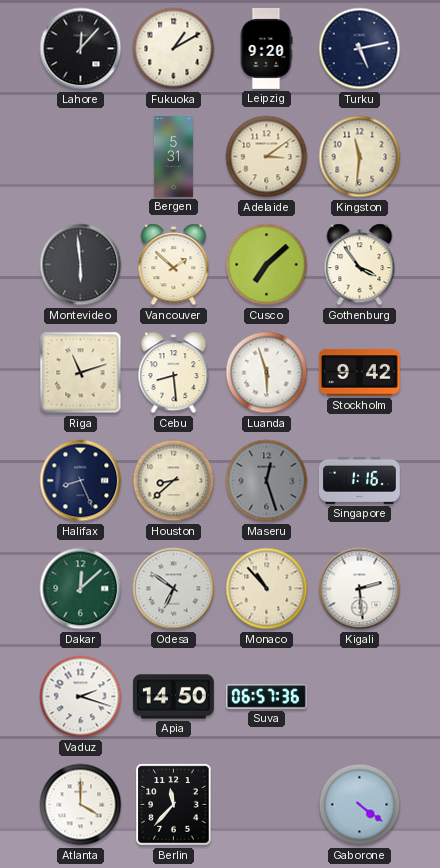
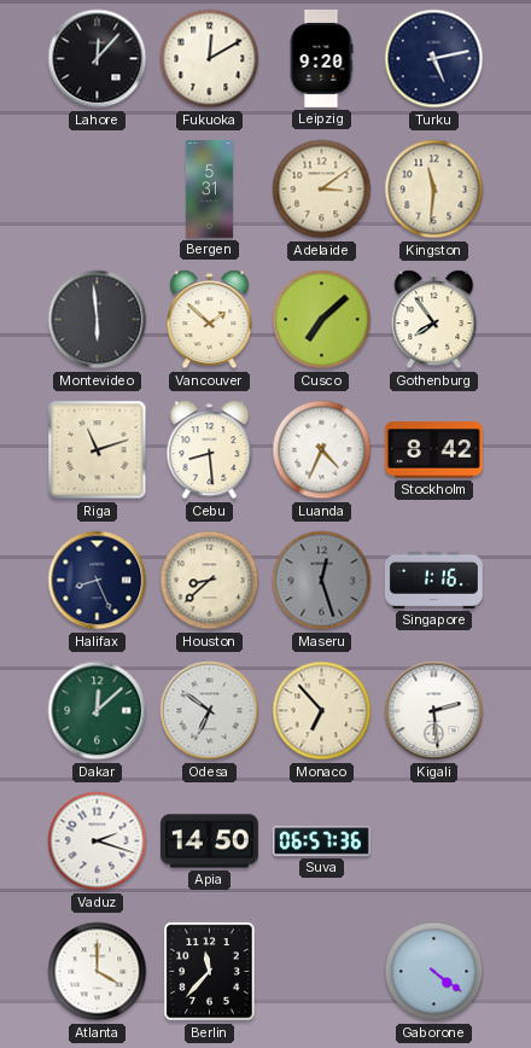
Fukuoka: 1:10 -> 12:10 (210, 59)
Gothenburg: 3:54 -> 7:54 (434, 320)
Luanda: 5:57 -> 4:34 (322, 450)
Stockholm: 9:42 -> 8:42 (433, 450)
Monaco: 10:53 -> 6:53 (322, 711)
